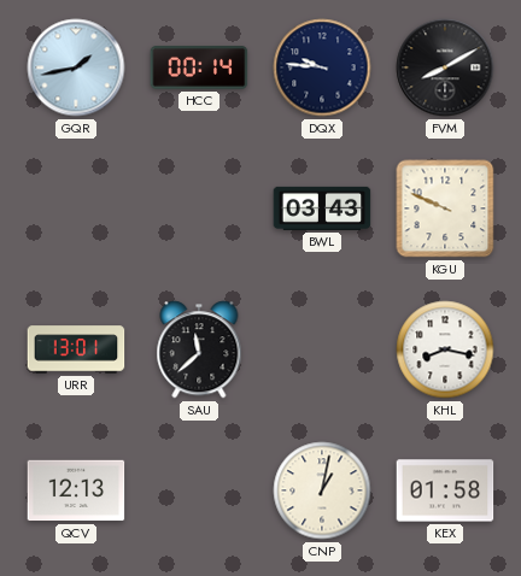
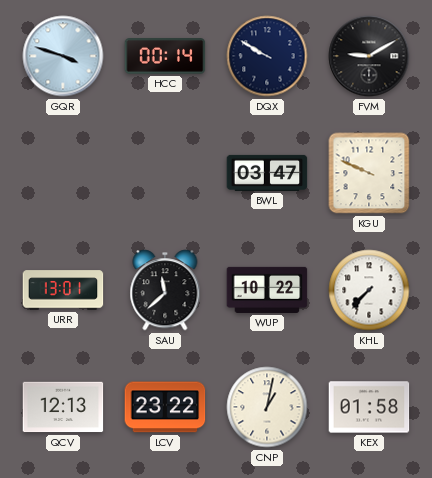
GQR: 1:43 -> 3:48 (63, 56)
DQX: 9:46 -> 9:50 (267, 56)
FVM: 8:10 -> 9:10 (369, 56)
BWL: 03:43 -> 03:47 (267, 173)
WUP: none -> 10:22 (267, 290)
KHL: 8:17 -> 7:37 (369, 290)
LCV: none -> 23:22 (165, 407)
